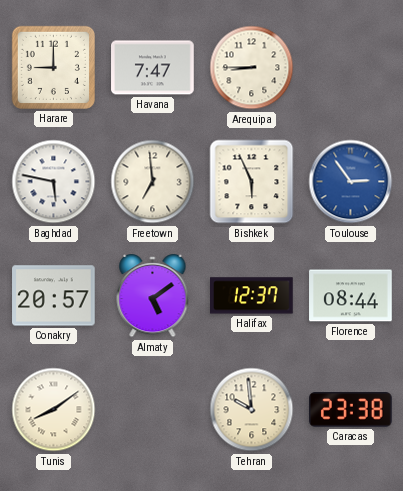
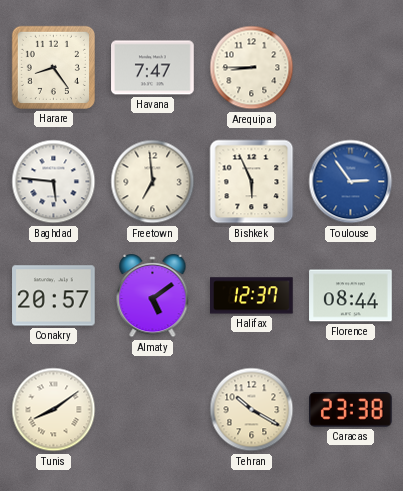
Harare: 9:00 -> 8:24 (53, 67)
Baghdad: 5:47 -> 5:46 (54, 182)
Tehran: 9:59 -> 10:20 (252, 410)
